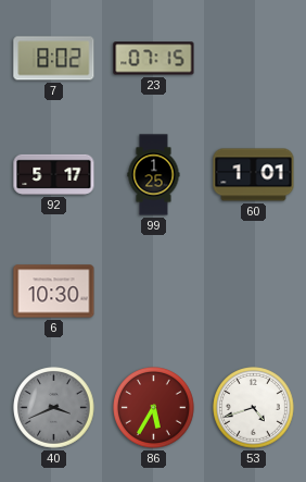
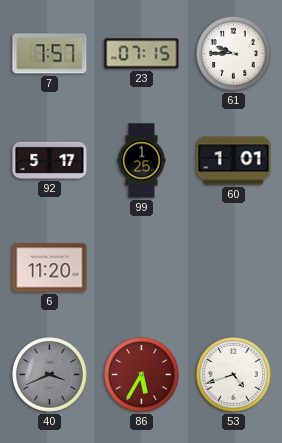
7: 8:02 -> 7:57 (50, 54)
61: none -> 9:45 (234, 54)
6: 10:30 -> 11:20 (50, 268)
